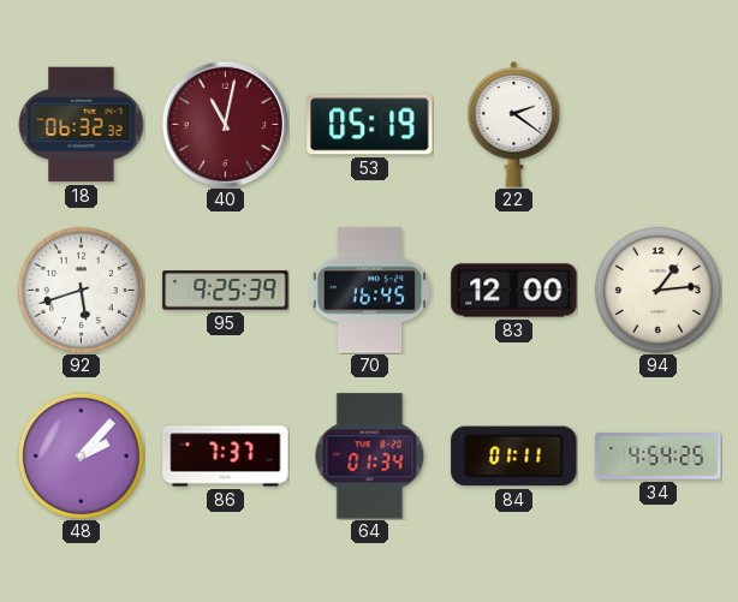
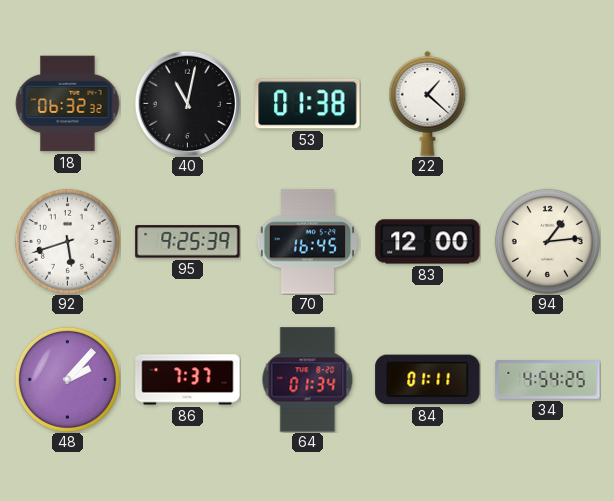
40 dial: burgundy -> black (187, 103)
53: 05:19 -> 01:38 (308, 104)
22: 2:21 -> 1:22 (428, 103)
